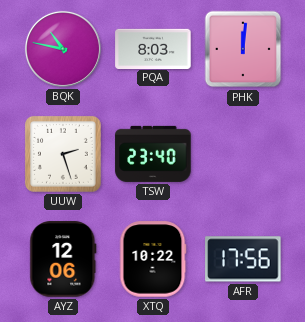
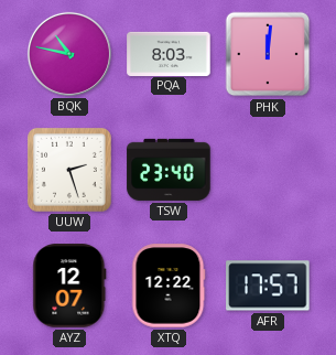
AYZ: 12:06 -> 12:07 (69, 286)
XTQ: 10:22 -> 12:22 (169, 286)
AFR: 17:56 -> 17:57 (268, 286)
